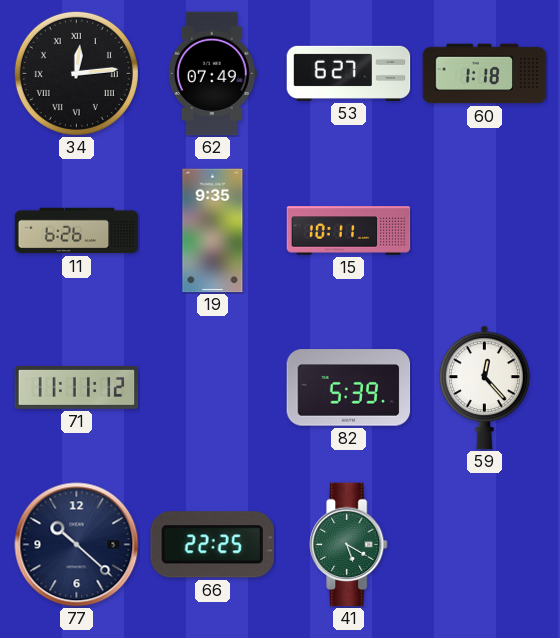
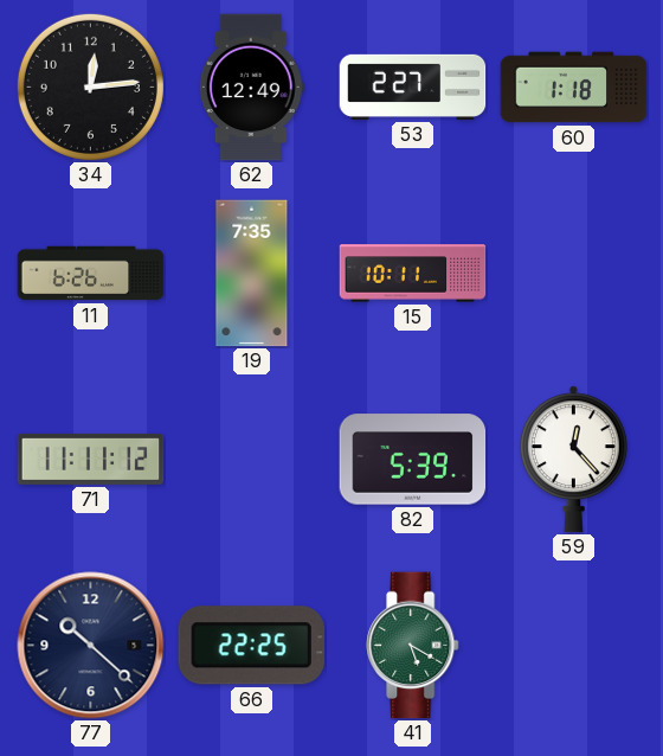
34 numerals: Roman -> Arabic (90, 87)
62: 07:49 -> 12:49 (251, 88)
53: 6:27 -> 2:27 (413, 87)
19: 9:35 -> 7:35 (252, 274)
